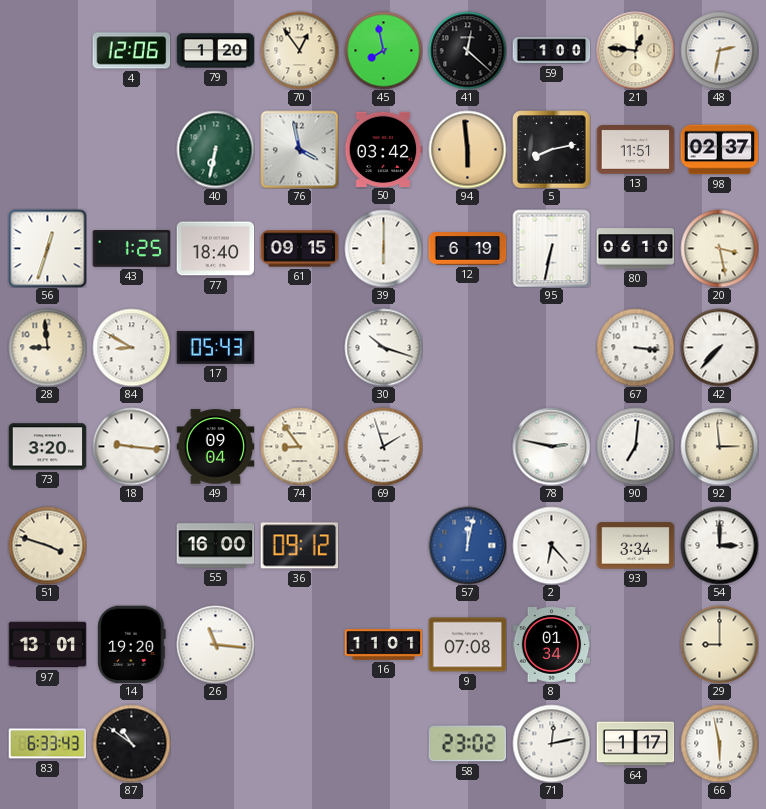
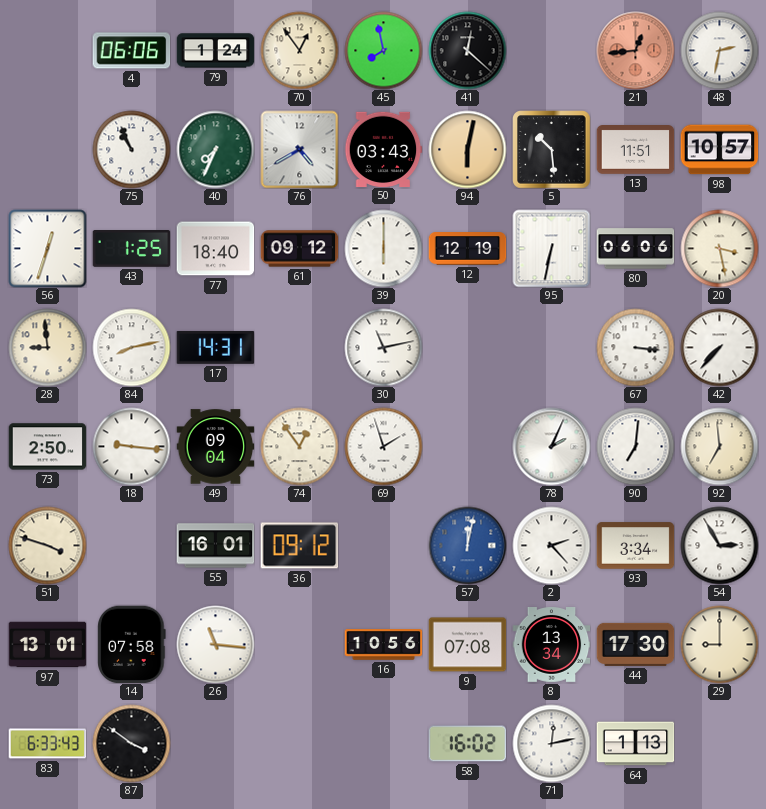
4: 12:06 -> 06:06 (131, 51)
79: 1:20 -> 1:24 (215, 51)
59: 1:00 -> none (551, 51)
21: 12:46 -> 12:44 (635, 50)
21 dial: cream -> salmon (635, 50)
75: none -> 10:56 (131, 149)
40: 6:32 -> 7:34 (215, 149)
76: 3:58 -> 4:40 (299, 149)
50: 03:42 -> 03:43 (383, 149)
94: 5:59 -> 6:02 (467, 149)
5: 8:13 -> 10:29 (551, 149)
98: 02:37 -> 10:57 (719, 150)
61: 09:15 -> 09:12 (299, 249)
12: 6:19 -> 12:19 (467, 249)
80: 06:10 -> 06:06 (635, 249)
84: 8:50 -> 8:13 (131, 347)
17: 05:43 -> 14:31 (215, 347)
30: 10:18 -> 11:13 (383, 347)
73: 3:20 -> 2:50 (47, 447)
74: 8:54 -> 12:54 (299, 446)
78: 2:47 -> 2:04 (551, 446)
92: 2:59 -> 6:59 (719, 446)
55: 16:00 -> 16:01 (215, 546)
2: 6:23 -> 2:23 (551, 545)
54: 3:00 -> 2:55 (719, 545)
14: 19:20 -> 07:58 (132, 644)
16: 11:01 -> 10:56 (383, 645)
8: 01:34 -> 13:34 (551, 645)
44: none -> 17:30 (635, 644)
87: 10:51 -> 3:51 (131, 743)
58: 23:02 -> 16:02 (467, 744)
64: 1:17 -> 1:13 (635, 744)
66: 5:58 -> none (719, 743)
